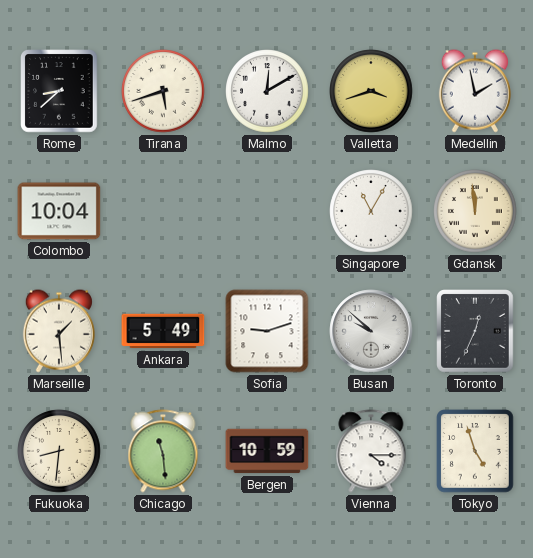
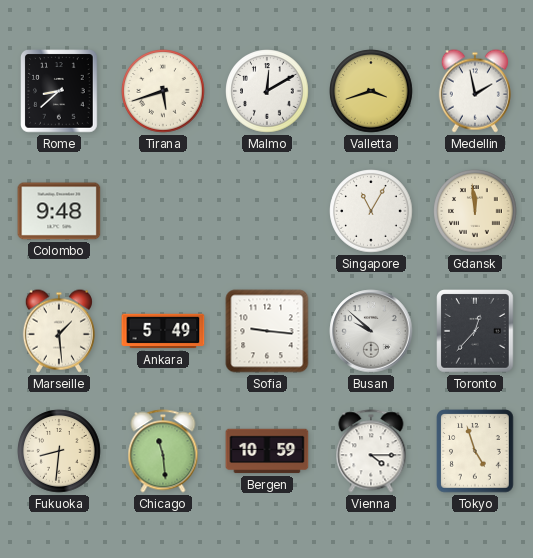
Colombo: 10:04 -> 9:48 (59, 211)
Sofia: 9:12 -> 9:16 (267, 331)
Toronto: 12:34 -> 12:37 (475, 331)
